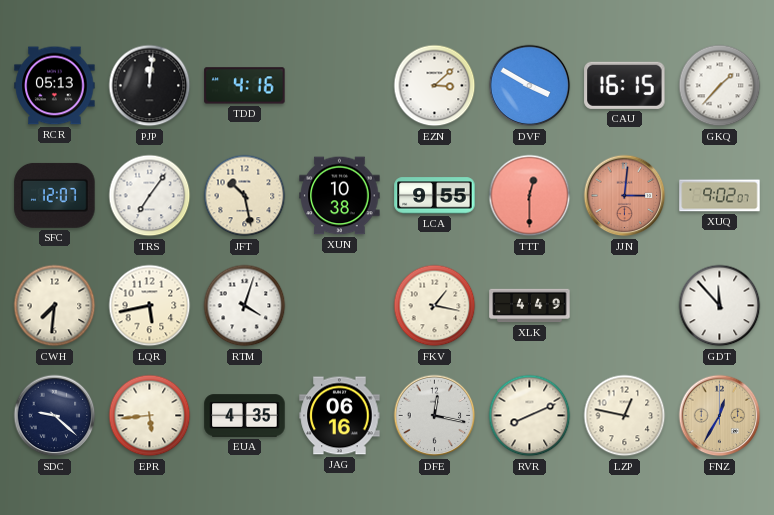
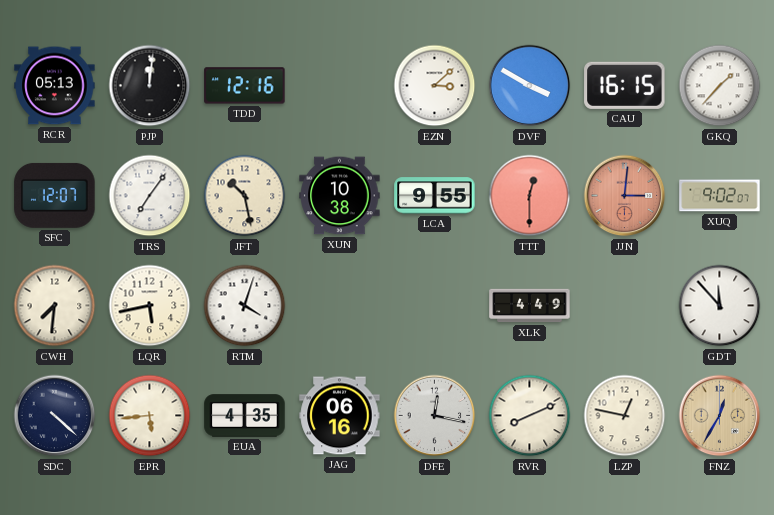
TDD: 4:16 -> 12:16 (245, 86)
FKV: 1:17 -> none (435, 306)
SDC: 9:22 -> 4:22 (55, 416)
